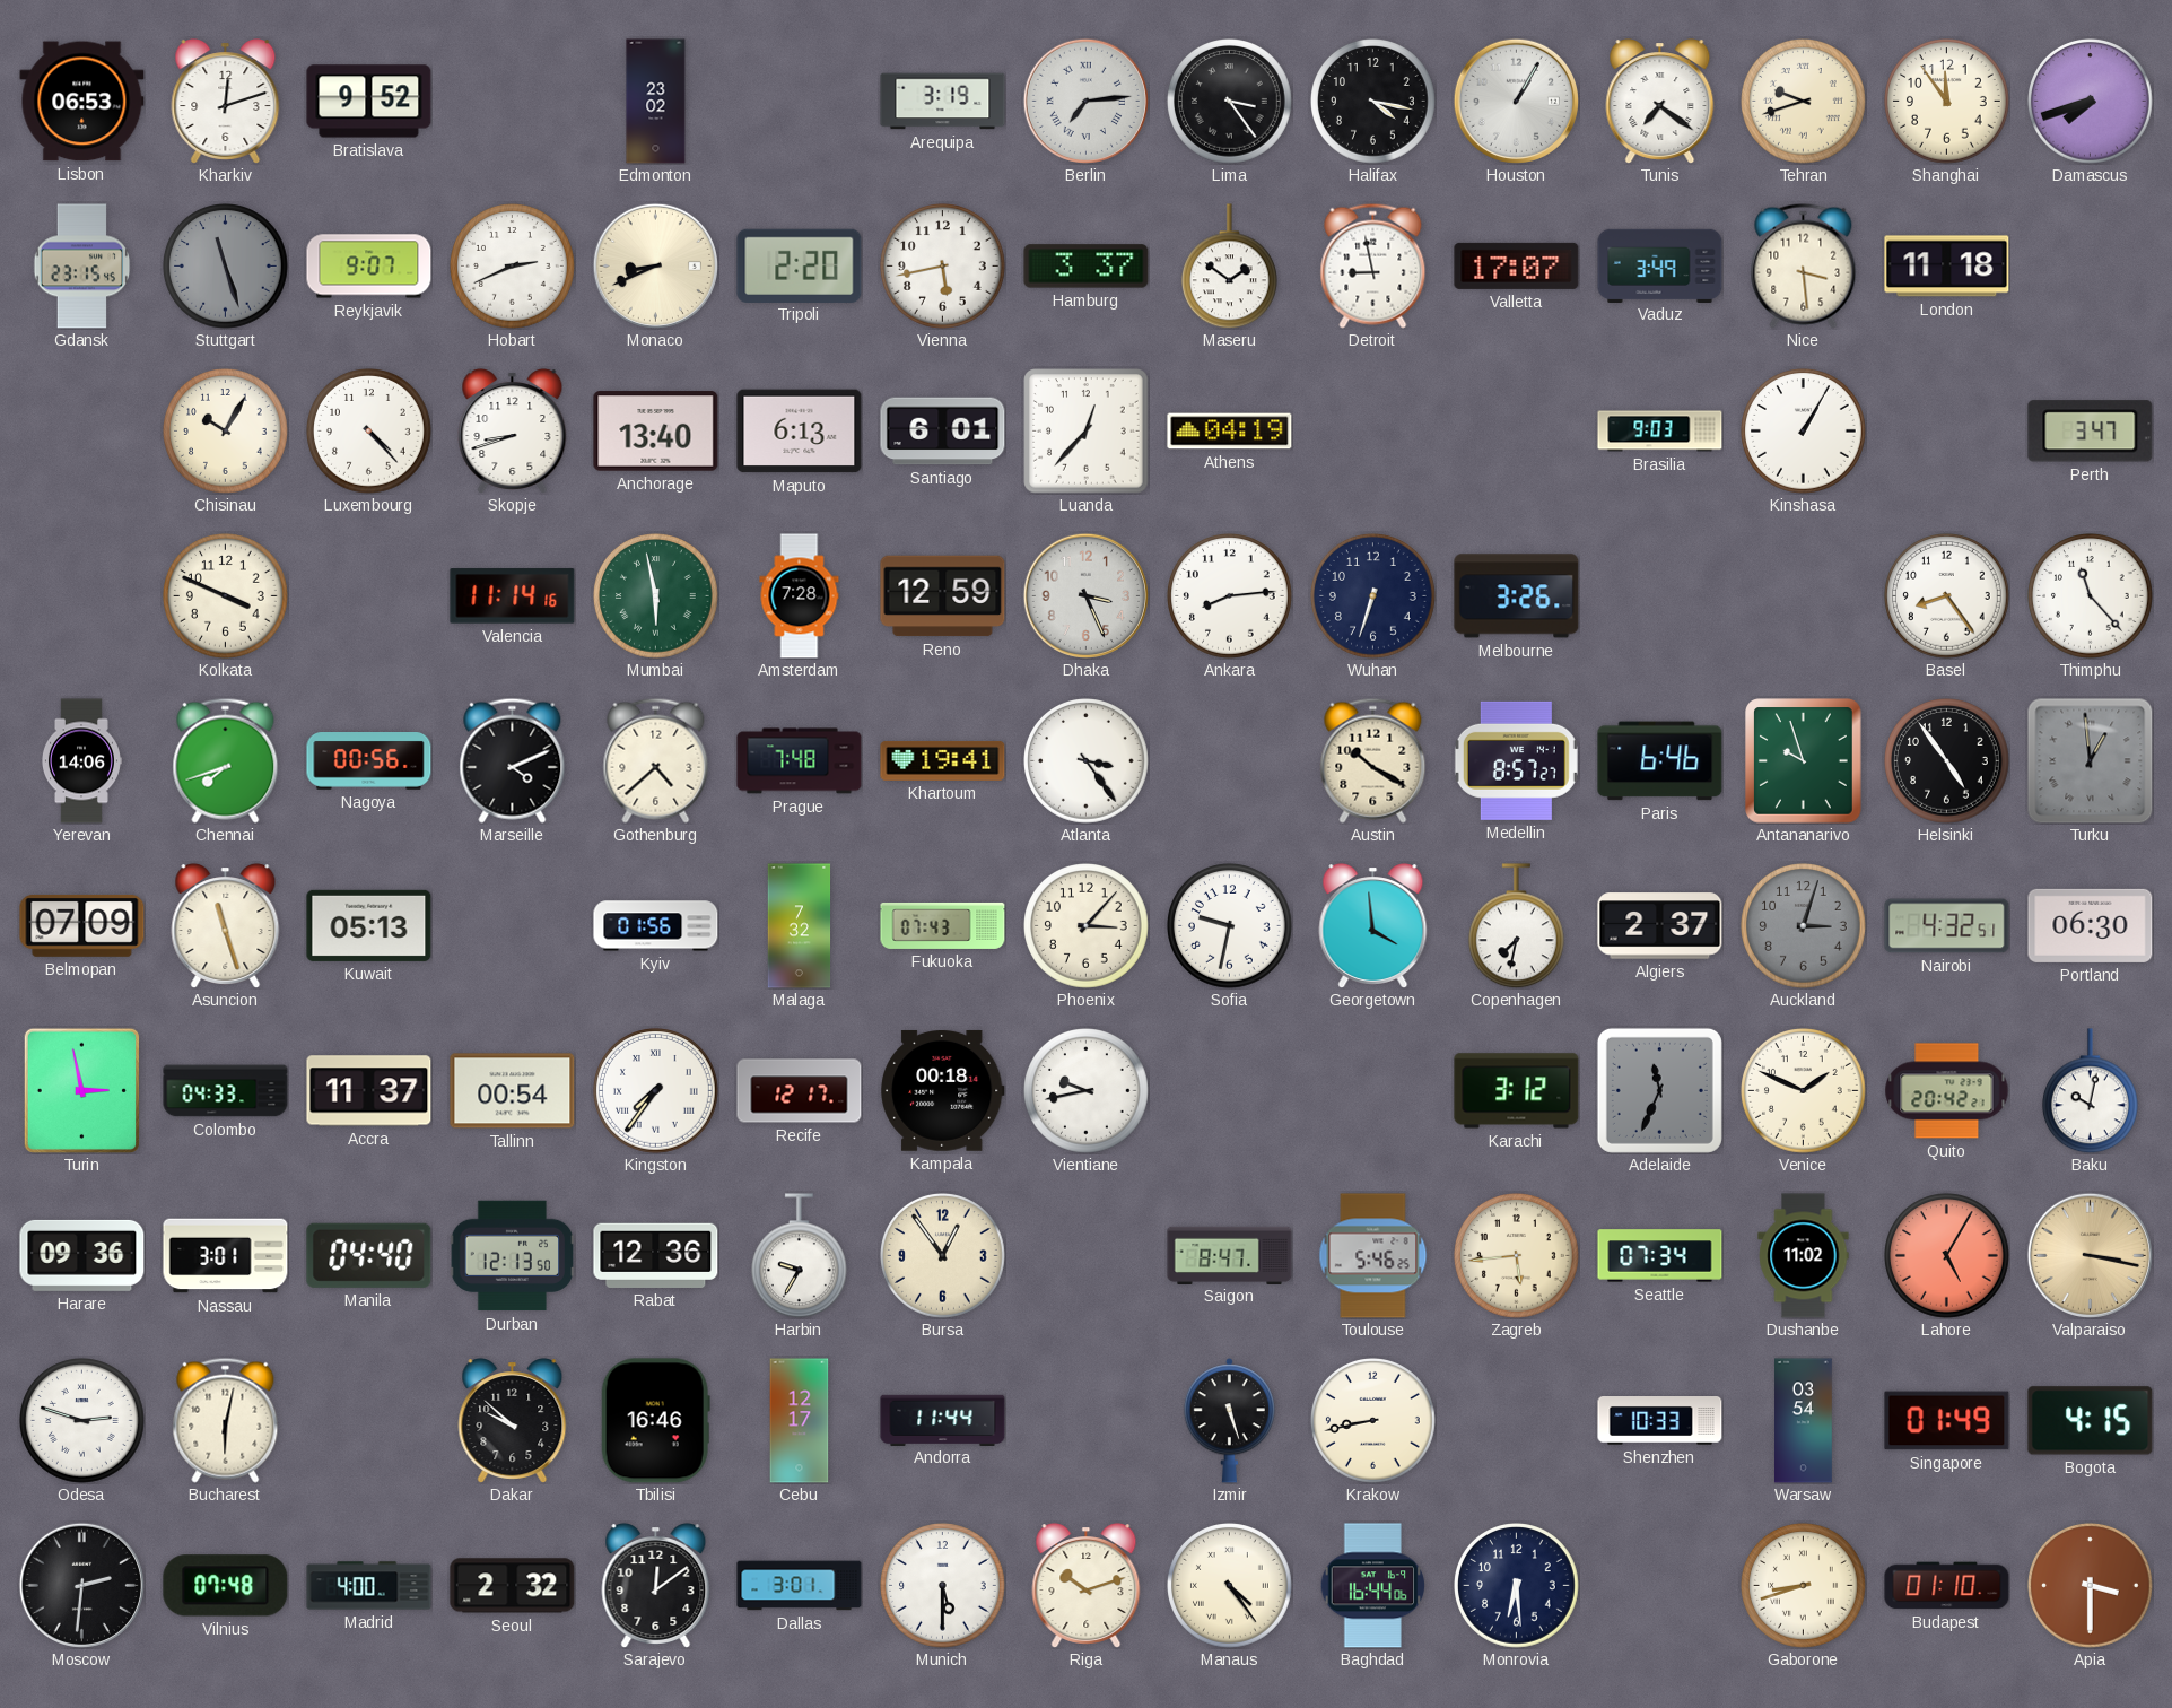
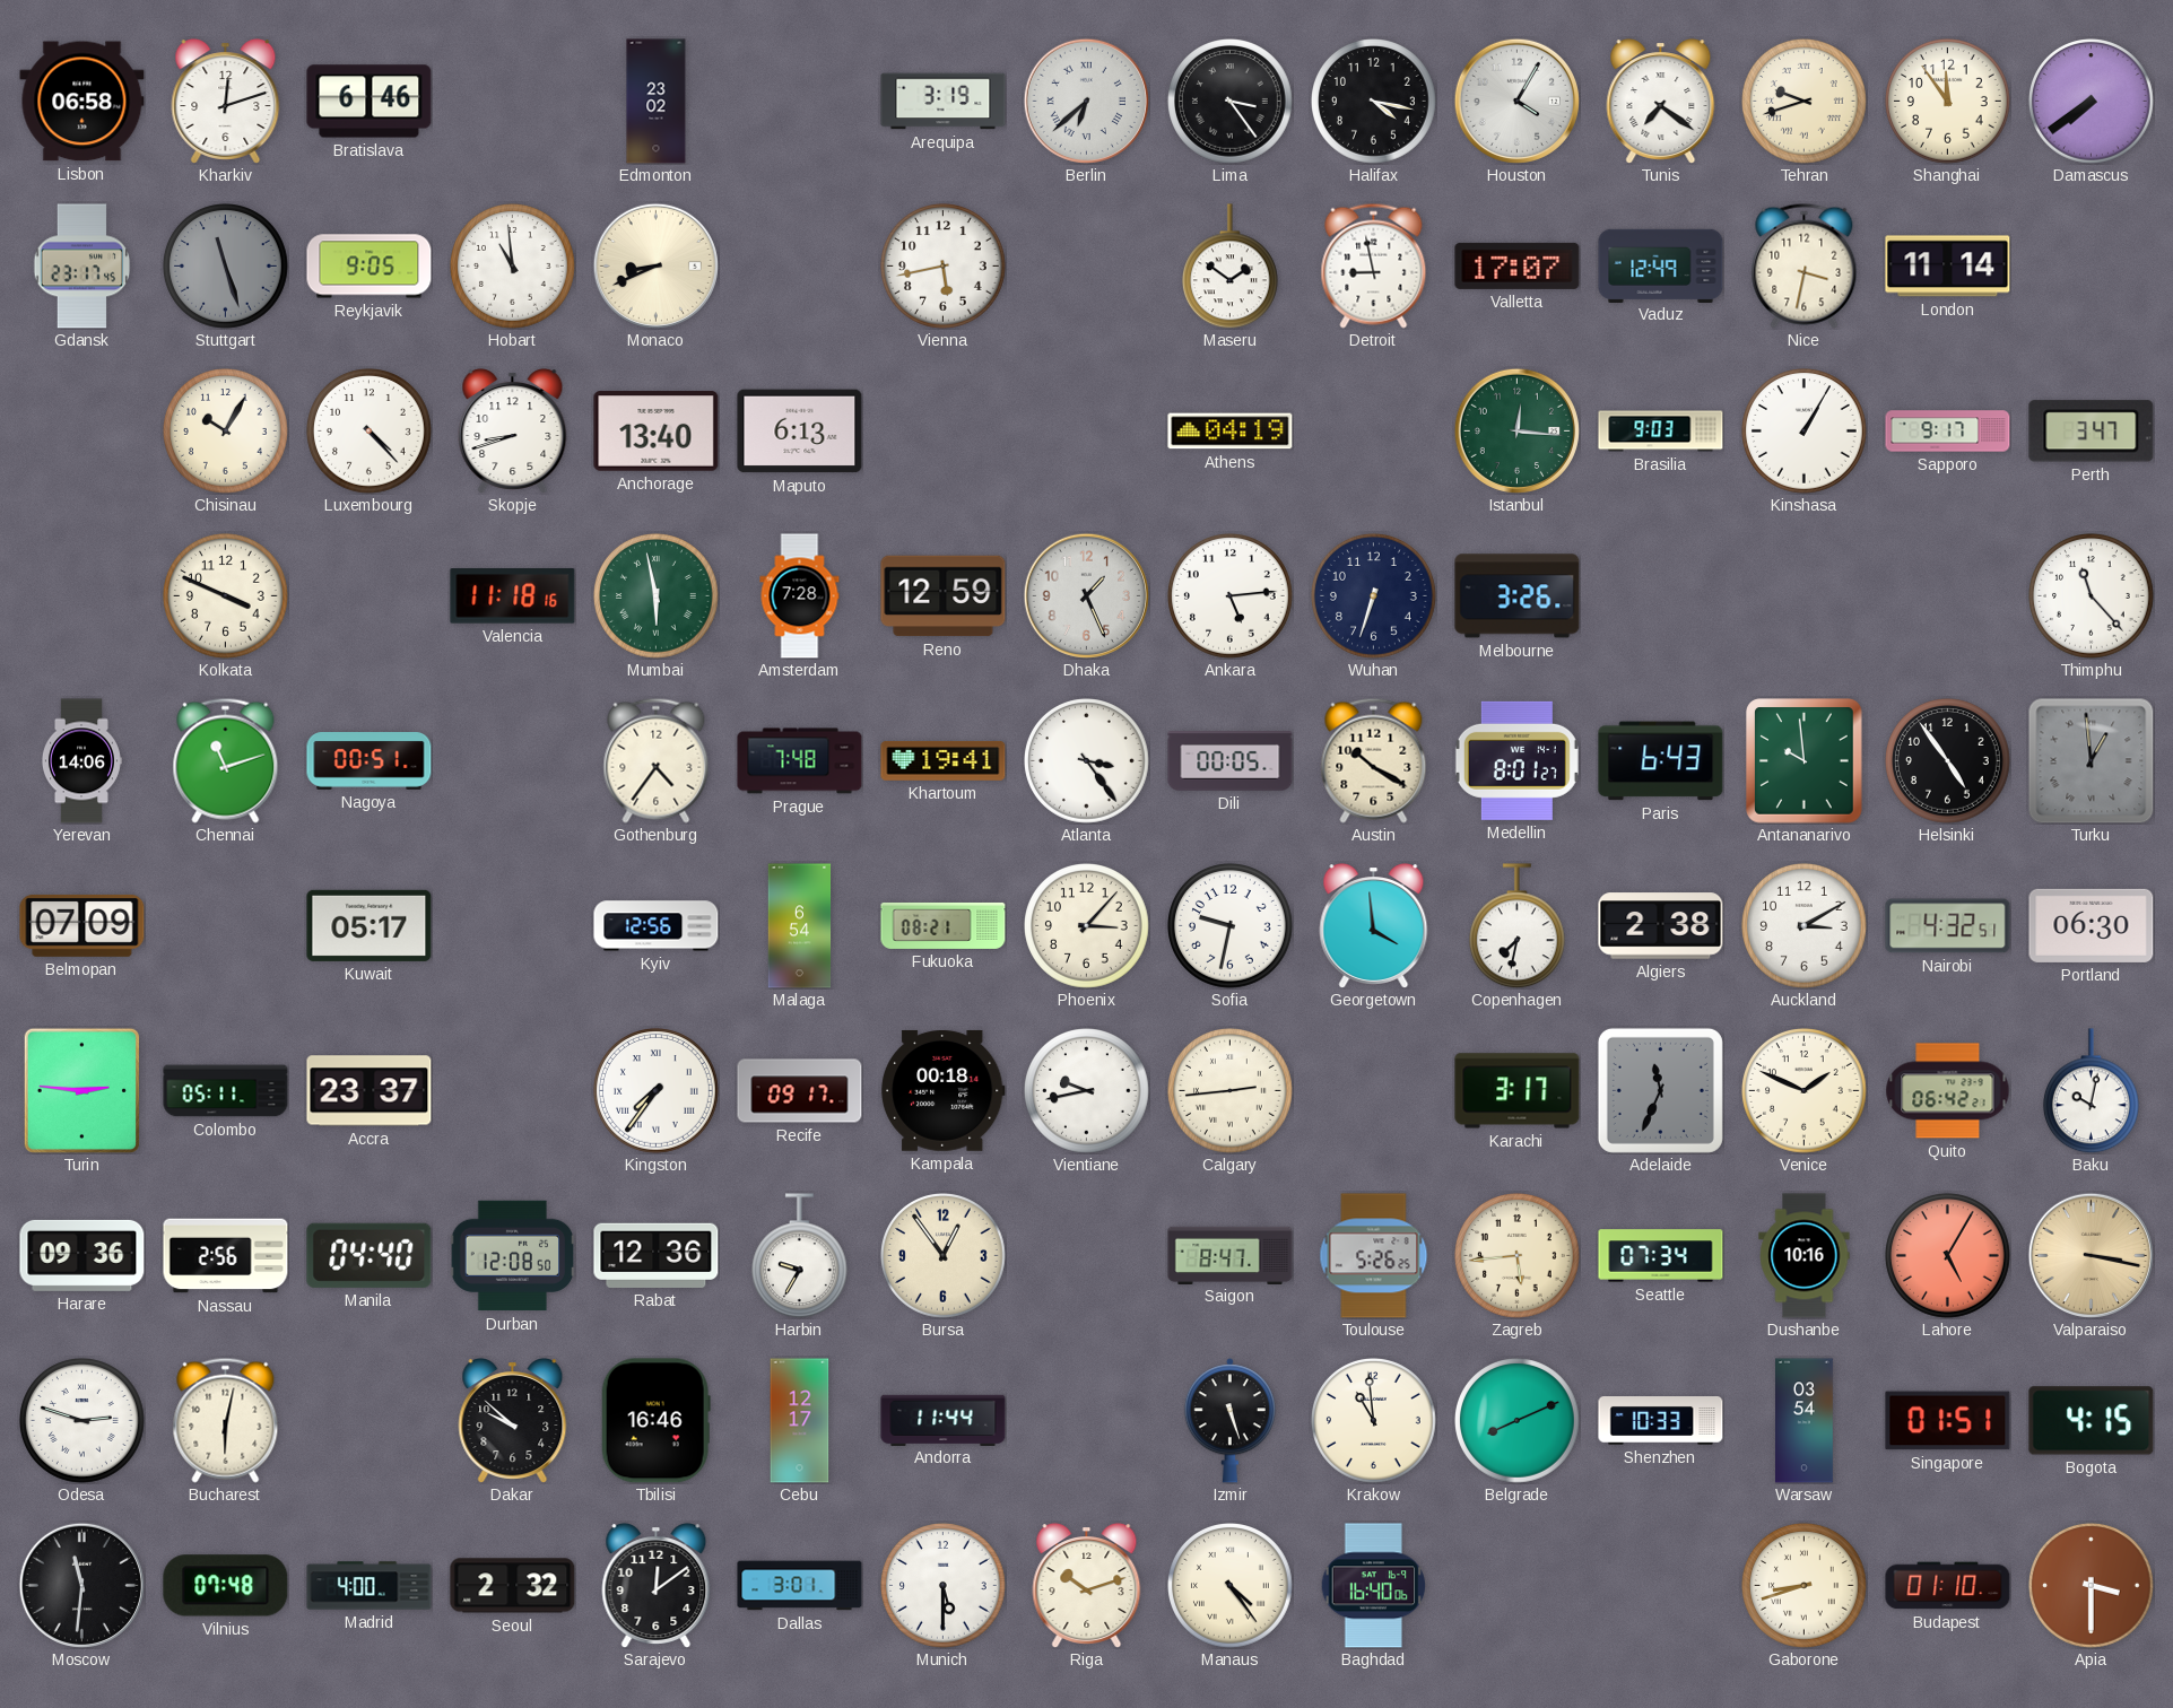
Lisbon: 06:53 -> 06:58 (82, 102)
Bratislava: 9:52 -> 6:46 (370, 102)
Berlin: 7:14 -> 6:38 (1086, 101)
Houston: 1:05 -> 4:05 (1516, 101)
Damascus: 7:42 -> 7:39 (2092, 102)
Gdansk: 23:15 -> 23:17 (82, 267)
Reykjavik: 9:07 -> 9:05 (370, 267)
Hobart: 2:41 -> 10:59 (513, 267)
Tripoli: 2:20 -> none (800, 265)
Hamburg: 3:37 -> none (1087, 267)
Vaduz: 3:49 -> 12:49 (1661, 265)
Nice: 3:29 -> 3:32 (1805, 265)
London: 11:18 -> 11:14 (1948, 267)
Santiago: 6:01 -> none (943, 432)
Luanda: 12:37 -> none (1087, 432)
Istanbul: none -> 12:16 (1516, 430)
Sapporo: none -> 9:17 (1948, 432)
Valencia: 11:14 -> 11:18 (513, 596)
Dhaka: 3:26 -> 1:26 (1086, 595)
Ankara: 8:14 -> 5:14 (1231, 596)
Basel: 8:24 -> none (1947, 596)
Chennai: 7:42 -> 11:12 (226, 760)
Nagoya: 00:56 -> 00:51 (370, 761)
Marseille: 4:11 -> none (513, 760)
Gothenburg: 4:38 -> 4:36 (657, 760)
Dili: none -> 00:05 (1231, 761)
Medellin: 8:57 -> 8:01 (1516, 760)
Paris: 6:46 -> 6:43 (1661, 761)
Antananarivo: 9:57 -> 9:59 (1805, 761)
Asuncion: 11:27 -> none (226, 926)
Kuwait: 05:13 -> 05:17 (370, 925)
Kyiv: 01:56 -> 12:56 (657, 926)
Malaga: 7:32 -> 6:54 (800, 926)
Fukuoka: 07:43 -> 08:21 (944, 925)
Algiers: 2:37 -> 2:38 (1661, 926)
Auckland: 3:03 -> 3:10 (1805, 926)
Auckland dial: grey -> white (1805, 926)
Turin: 2:58 -> 2:46 (81, 1090)
Colombo: 04:33 -> 05:11 (226, 1091)
Accra: 11:37 -> 23:37 (370, 1091)
Tallinn: 00:54 -> none (513, 1091)
Recife: 12:17 -> 09:17 (800, 1091)
Calgary: none -> 2:44 (1231, 1091)
Karachi: 3:12 -> 3:17 (1518, 1091)
Quito: 20:42 -> 06:42 (1948, 1091)
Nassau: 3:01 -> 2:56 (226, 1256)
Durban: 12:13 -> 12:08 (512, 1256)
Toulouse: 5:46 -> 5:26 (1374, 1256)
Dushanbe: 11:02 -> 10:16 (1805, 1256)
Krakow: 8:43 -> 10:59 (1374, 1421)
Belgrade: none -> 8:11 (1518, 1421)
Singapore: 01:49 -> 01:51 (1948, 1421)
Moscow: 2:31 -> 11:31 (81, 1585)
Baghdad: 16:44 -> 16:40 (1374, 1586)
Monrovia: 6:29 -> none (1517, 1586)
